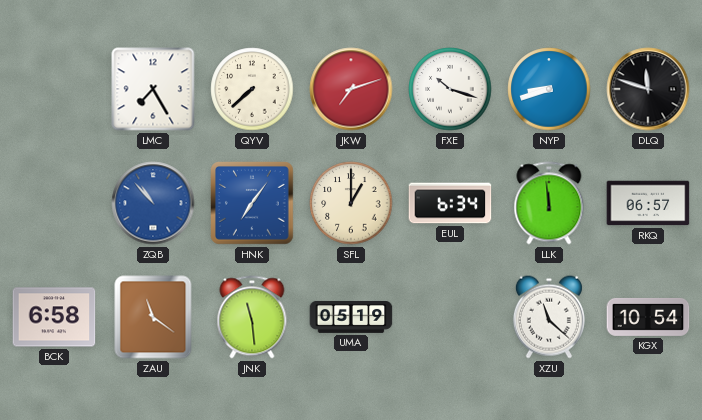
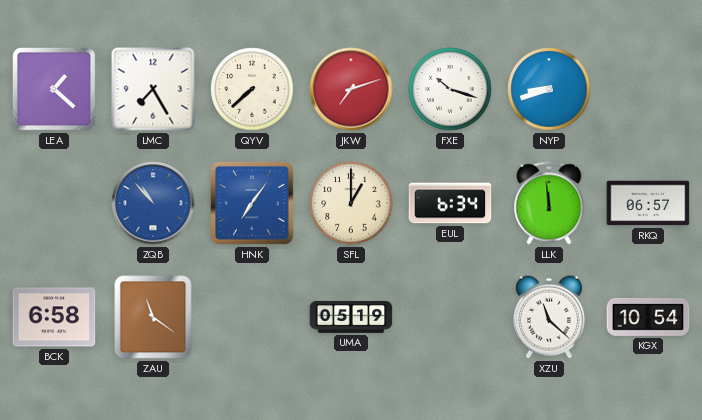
LEA: none -> 1:22 (55, 90)
DLQ: 11:48 -> none (648, 89)
JNK: 11:29 -> none (252, 317)
